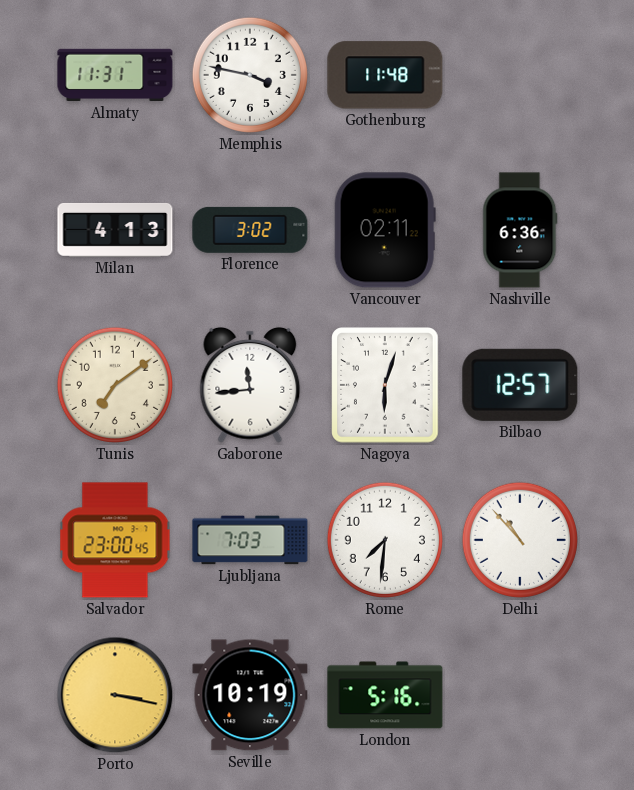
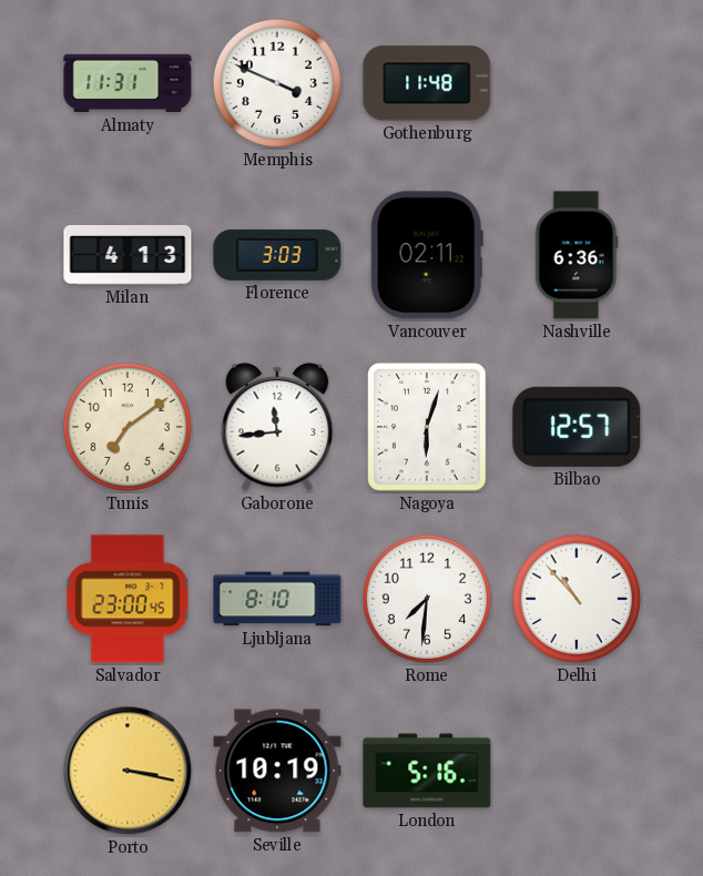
Memphis: 3:47 -> 3:49 (277, 83)
Florence: 3:02 -> 3:03 (277, 255)
Ljubljana: 7:03 -> 8:10 (277, 599)
